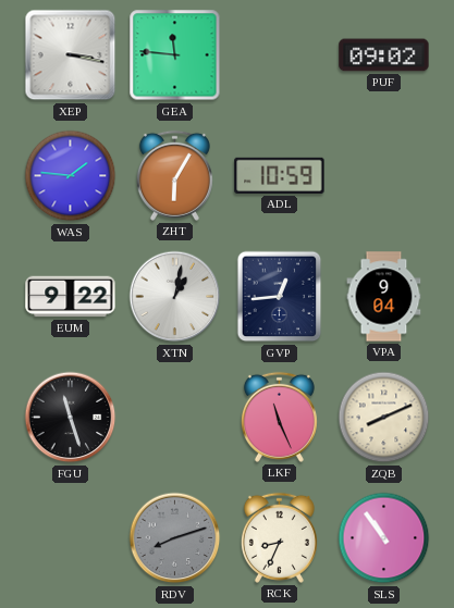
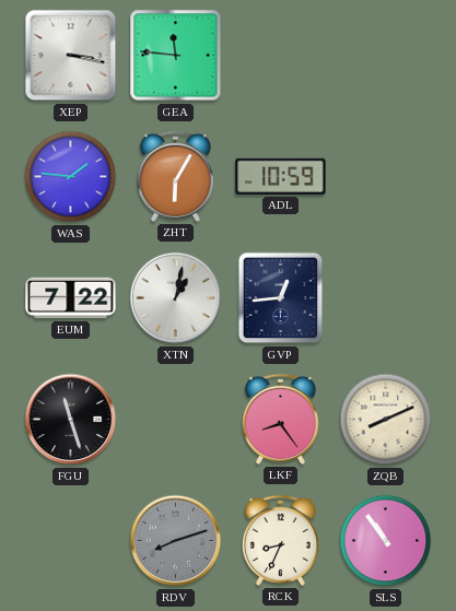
PUF: 09:02 -> none (384, 55)
EUM: 9:22 -> 7:22 (71, 298)
VPA: 9:04 -> none (384, 297)
LKF: 11:26 -> 8:24 (280, 419)
